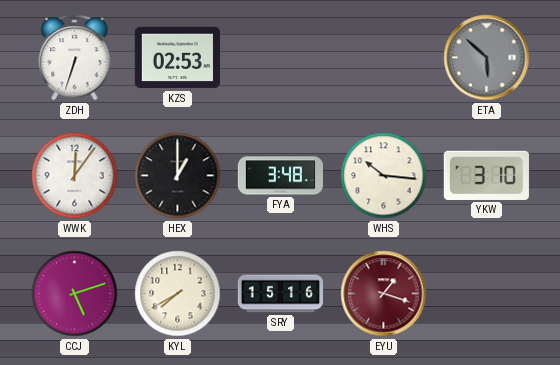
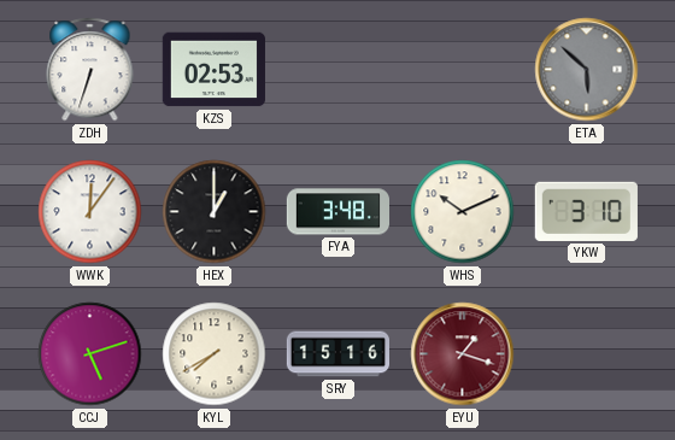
WHS: 10:16 -> 10:11 (463, 212)
